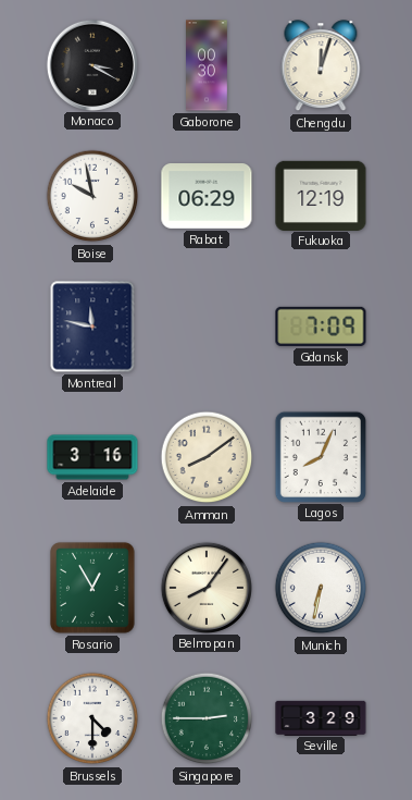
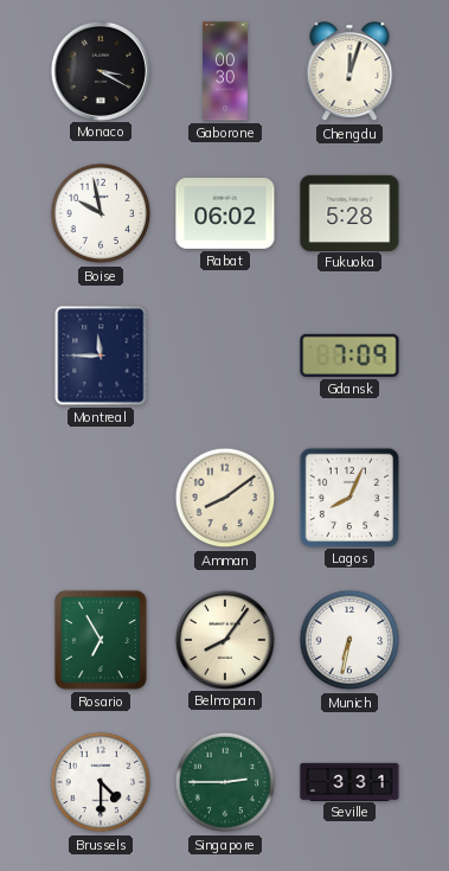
Rabat: 06:29 -> 06:02 (225, 214)
Fukuoka: 12:19 -> 5:28 (349, 212)
Montreal: 11:47 -> 11:45 (101, 356)
Adelaide: 3:16 -> none (92, 457)
Rosario: 12:55 -> 6:55 (101, 640)
Seville: 3:29 -> 3:31 (349, 781)
